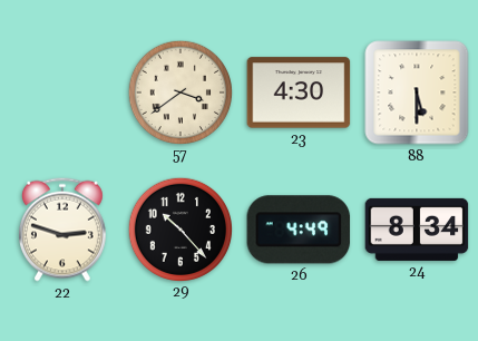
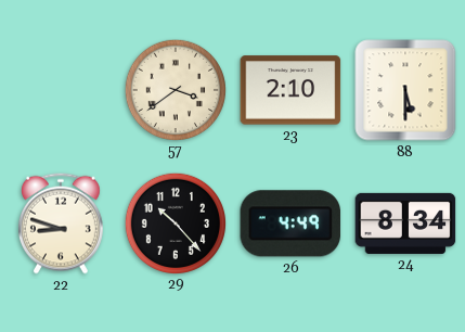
23: 4:30 -> 2:10 (290, 90)
22: 2:48 -> 8:48 (61, 224)
